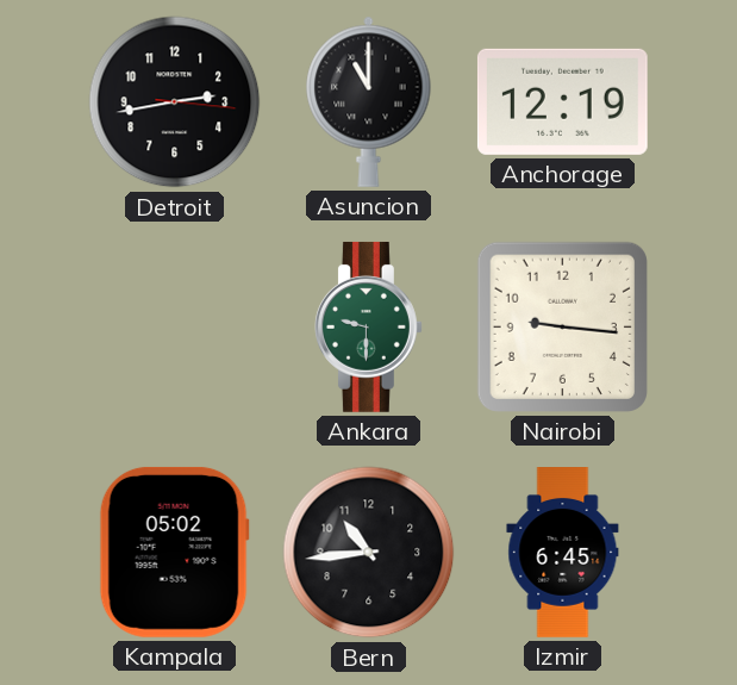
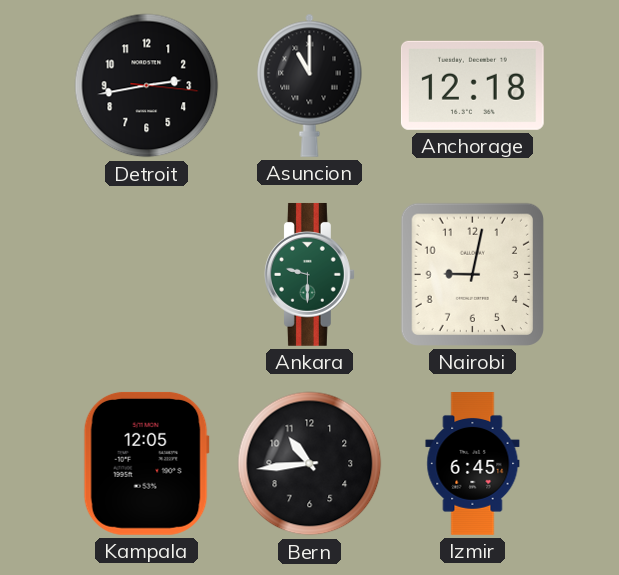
Anchorage: 12:19 -> 12:18 (472, 85)
Nairobi: 9:16 -> 9:02 (472, 274)
Kampala: 05:02 -> 12:05 (146, 463)
